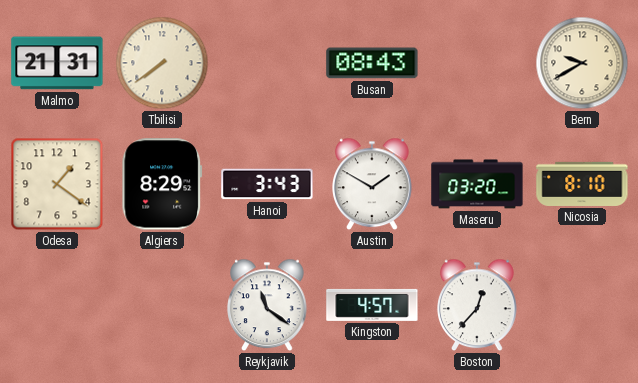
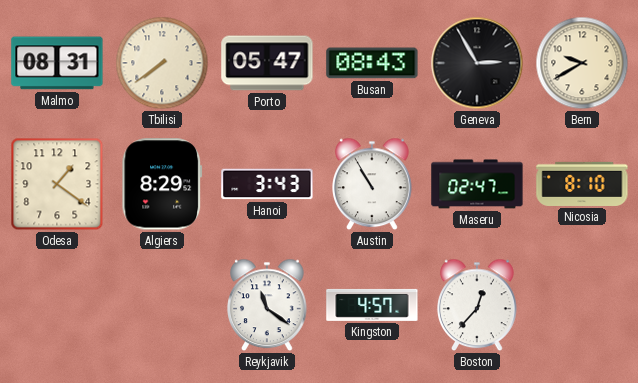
Malmo: 21:31 -> 08:31 (57, 63)
Porto: none -> 05:47 (267, 63)
Geneva: none -> 2:55 (477, 63)
Austin: 1:50 -> 10:55 (373, 184)
Maseru: 03:20 -> 02:47 (477, 184)
